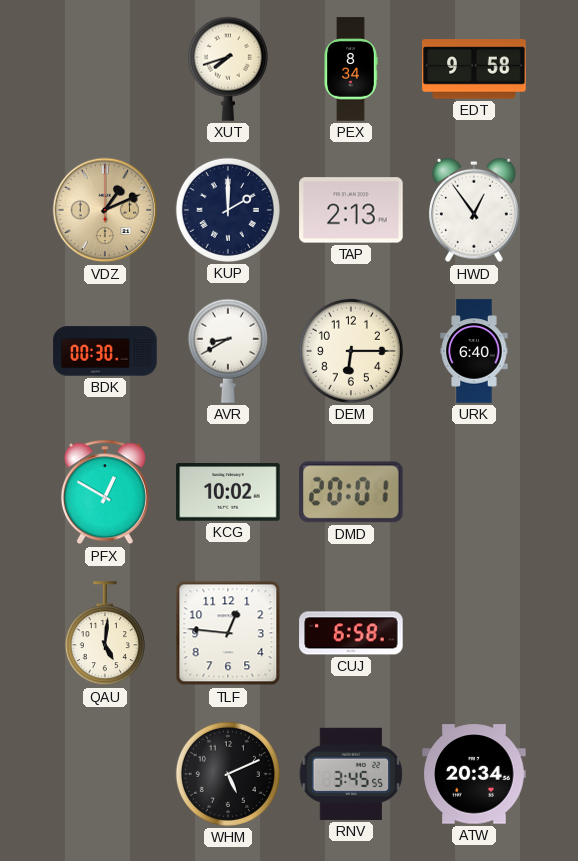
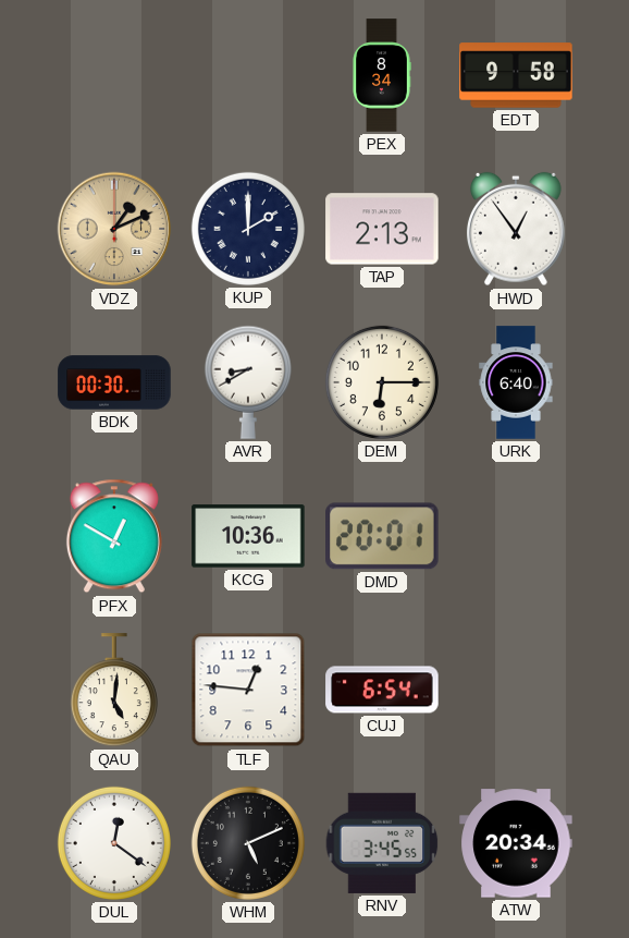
XUT: 7:42 -> none (228, 69)
KCG: 10:02 -> 10:36 (248, 536)
CUJ: 6:58 -> 6:54 (382, 690)
DUL: none -> 12:21 (114, 843)
